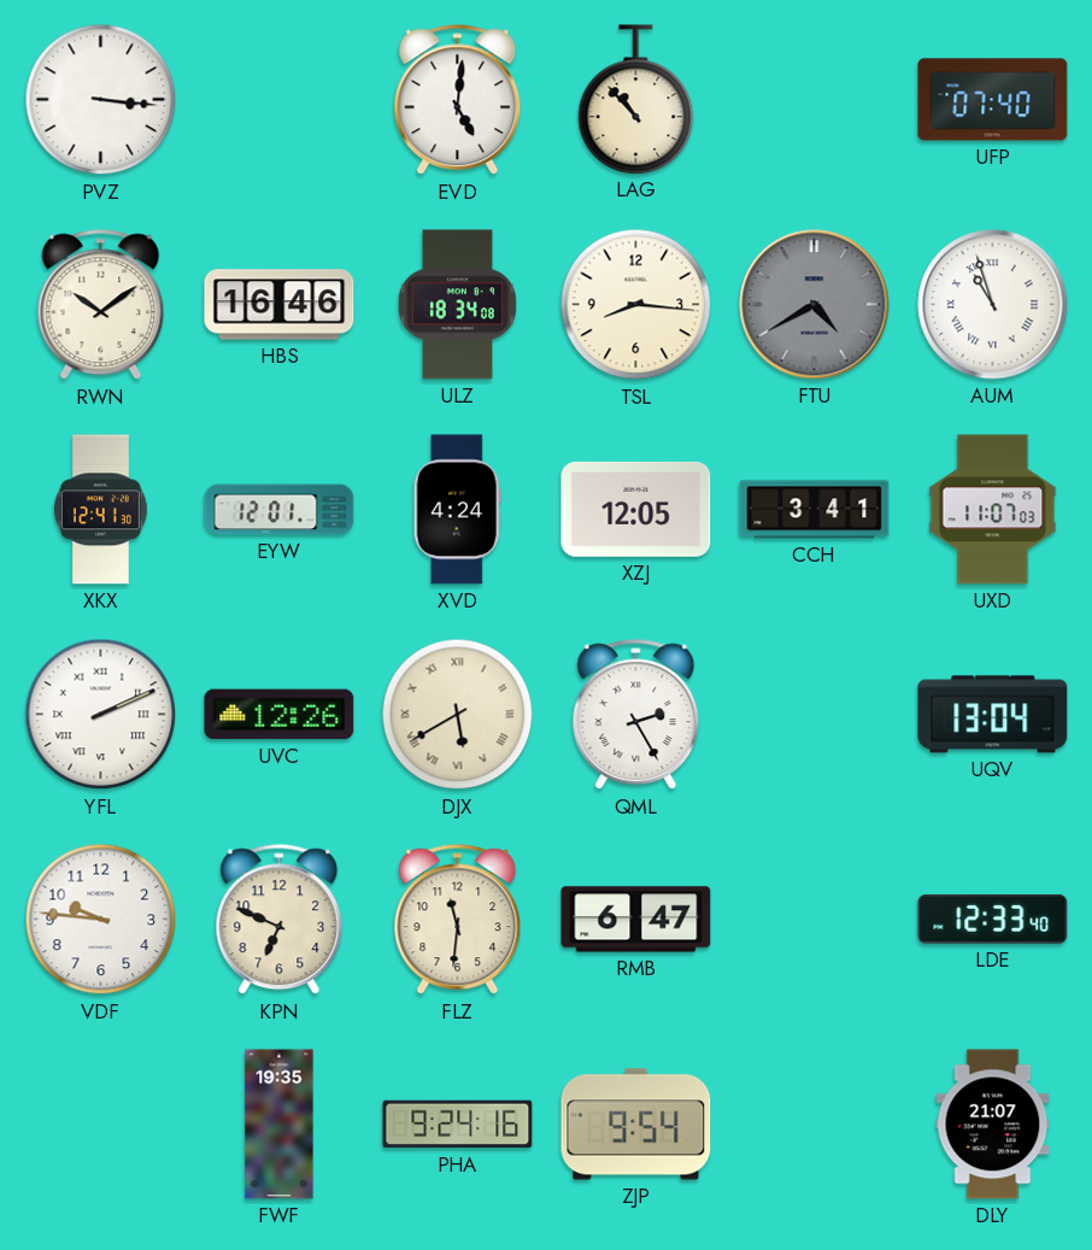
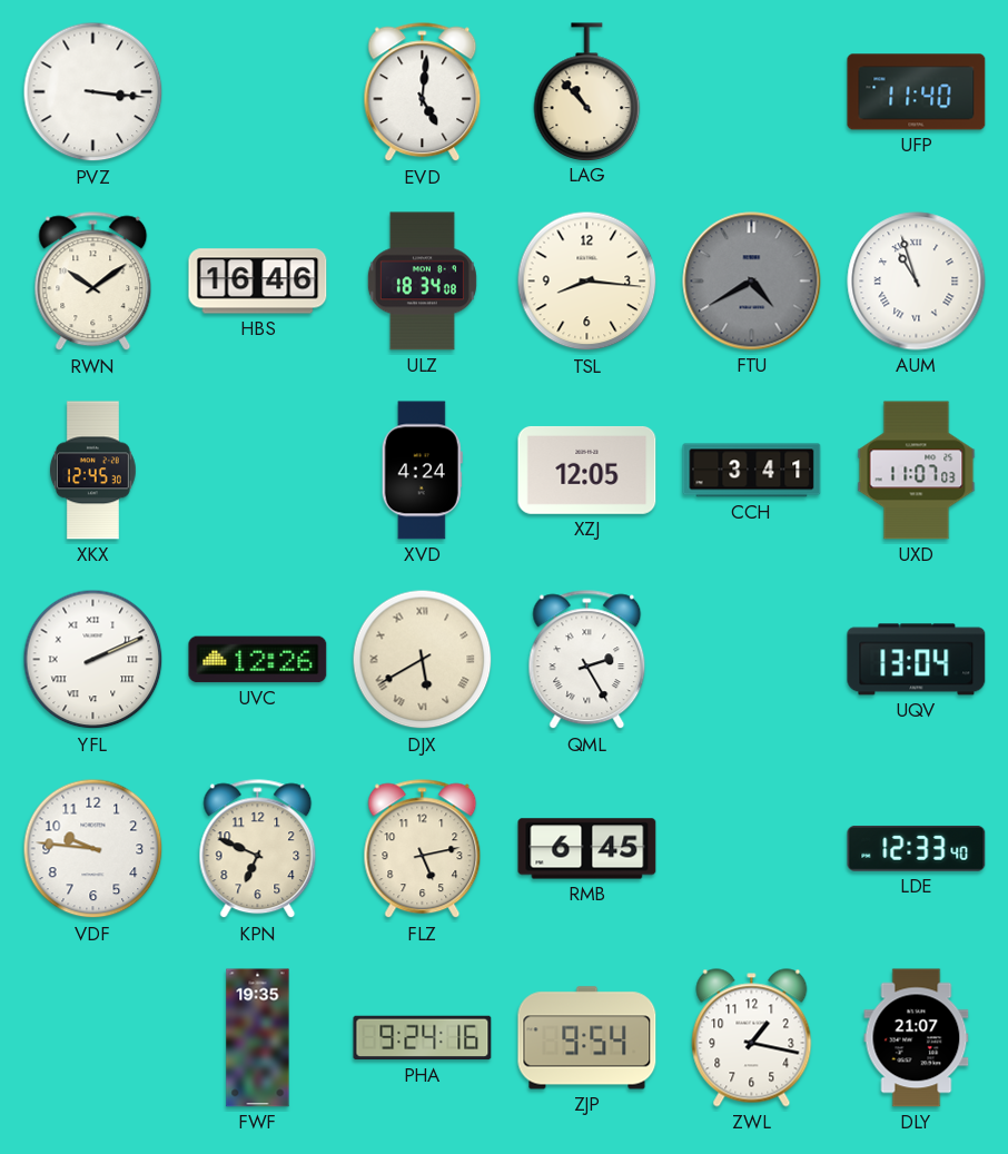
UFP: 07:40 -> 11:40 (917, 92)
XKX: 12:41 -> 12:45 (92, 471)
EYW: 12:01 -> none (280, 510)
FLZ: 11:31 -> 5:13 (423, 849)
RMB: 6:47 -> 6:45 (587, 849)
ZWL: none -> 1:17 (752, 1038)
